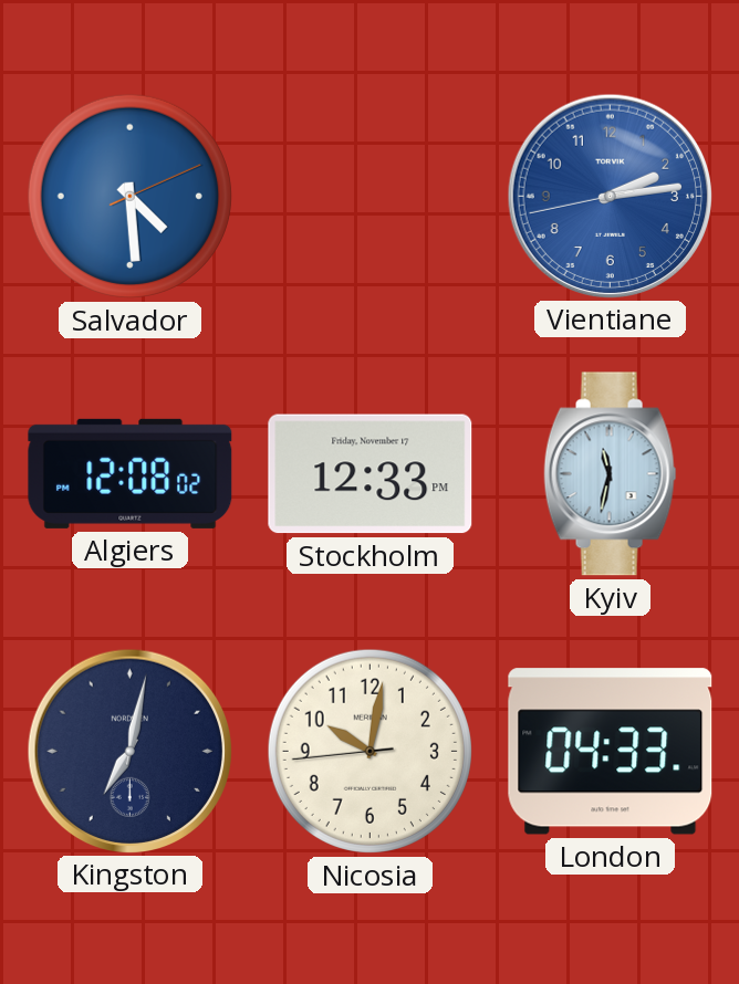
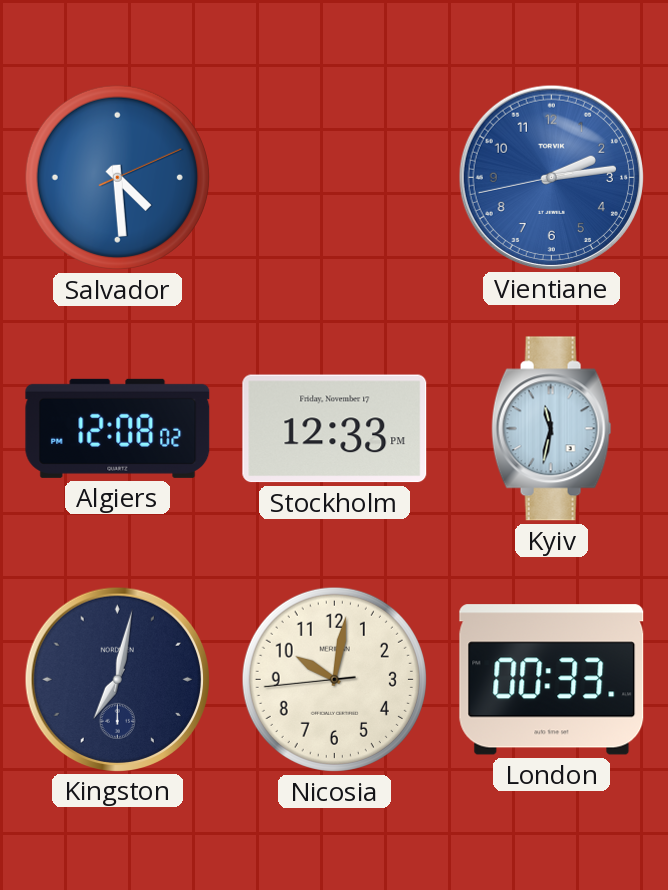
London: 04:33 -> 00:33 (552, 680)
